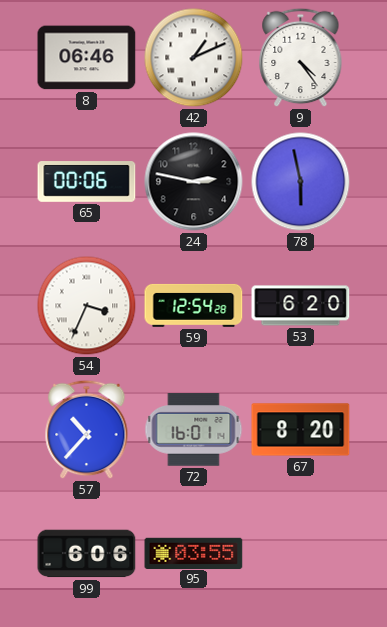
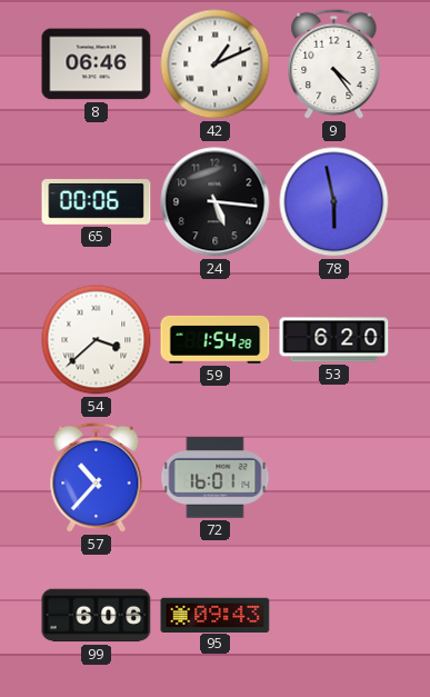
24: 2:47 -> 5:16 (216, 202)
54: 3:34 -> 3:38 (97, 340)
59: 12:54 -> 1:54 (216, 339)
67: 8:20 -> none (301, 430)
95: 03:55 -> 09:43 (216, 615)
